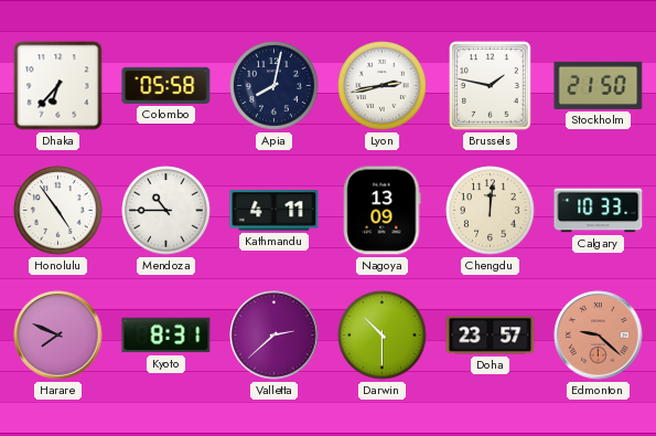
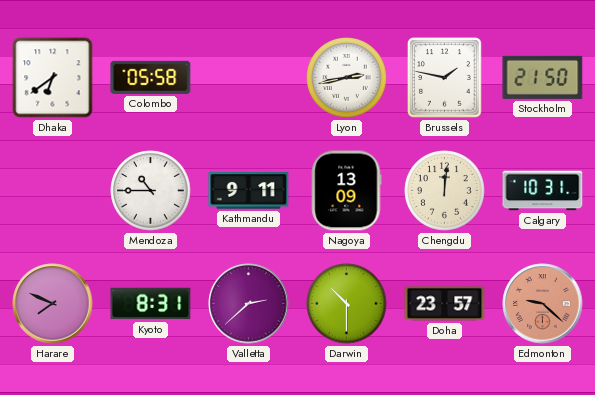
Dhaka: 6:37 -> 6:39 (53, 78)
Apia: 8:02 -> none (275, 86)
Honolulu: 4:54 -> none (58, 211)
Kathmandu: 4:11 -> 9:11 (249, 191)
Calgary: 10:33 -> 10:31 (543, 191)
